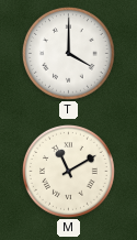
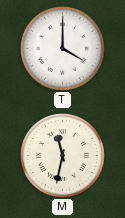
M: 11:10 -> 11:32 (63, 156)
